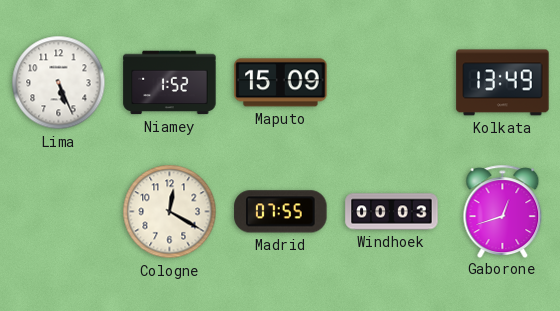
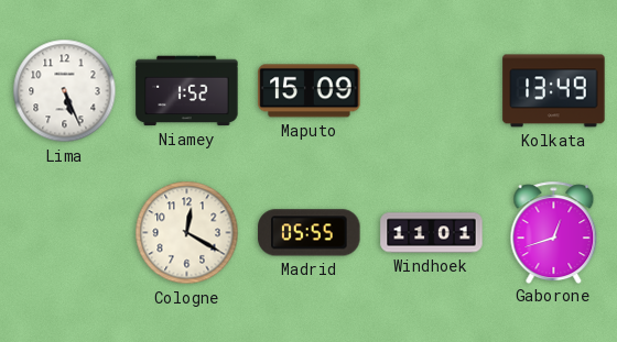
Madrid: 07:55 -> 05:55 (310, 233)
Windhoek: 00:03 -> 11:01 (432, 233)
